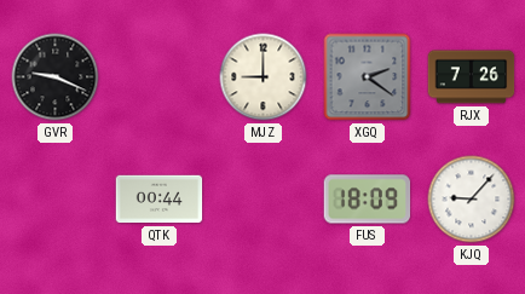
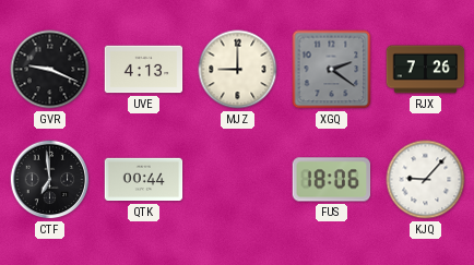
UVE: none -> 4:13 (144, 70)
CTF: none -> 6:59 (50, 180)
FUS: 18:09 -> 18:06 (332, 180)
